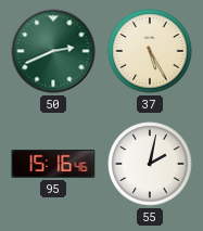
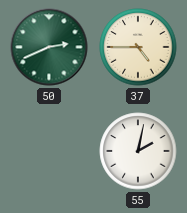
37: 5:25 -> 4:45 (138, 47)
95: 15:16 -> none (53, 164)
